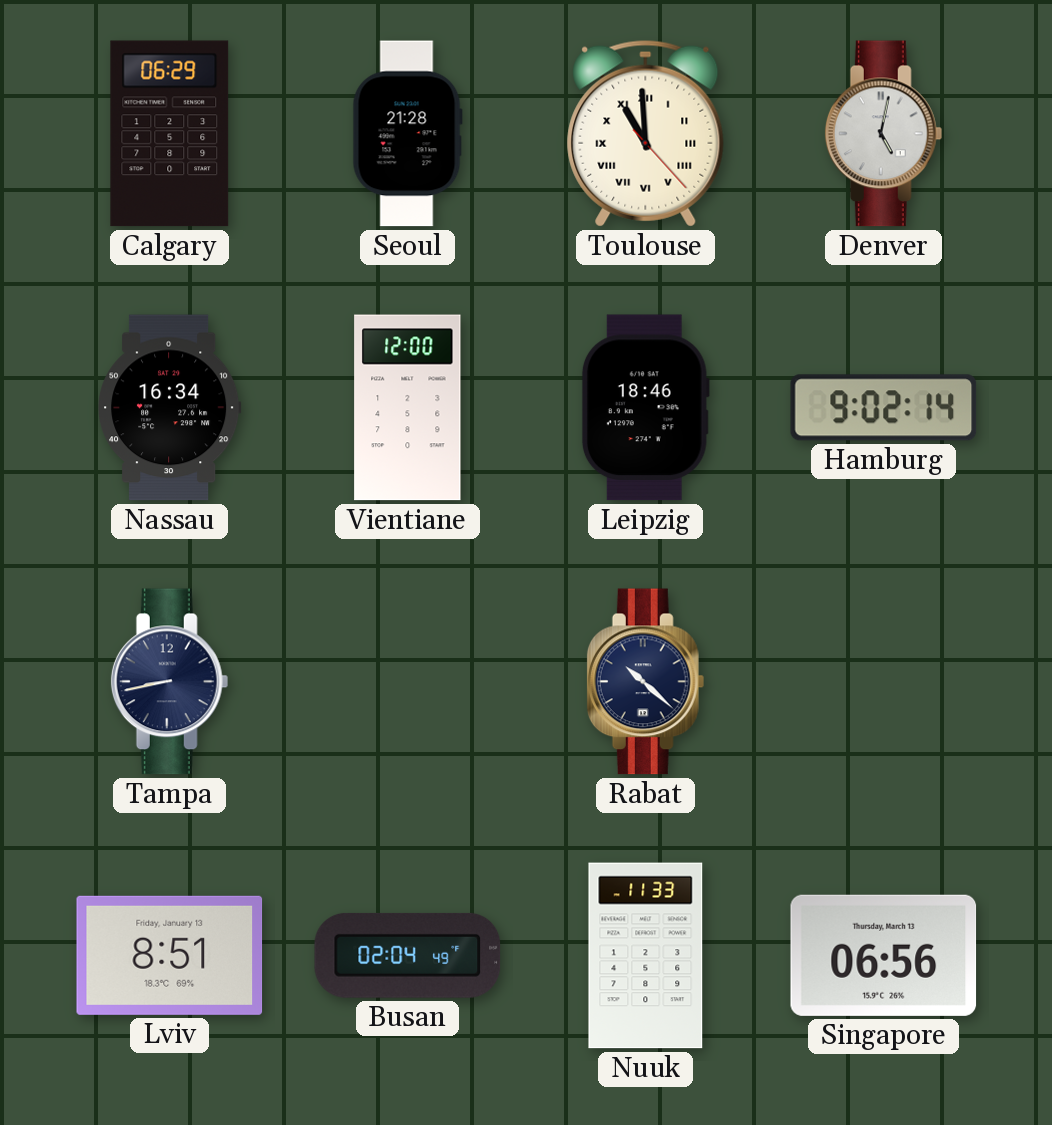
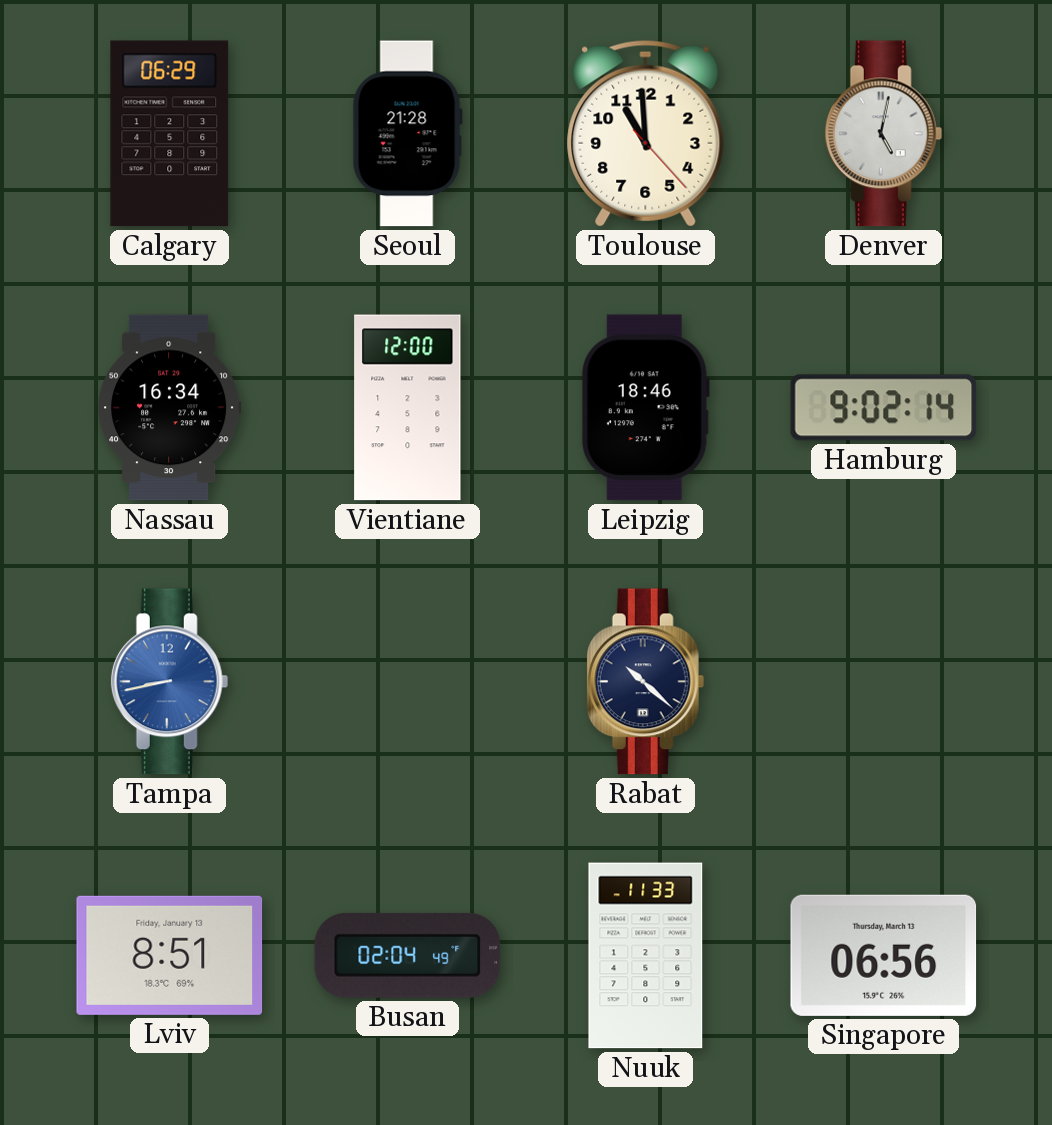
Toulouse numerals: Roman -> Arabic (646, 133)
Tampa dial: navy -> blue (170, 682)
